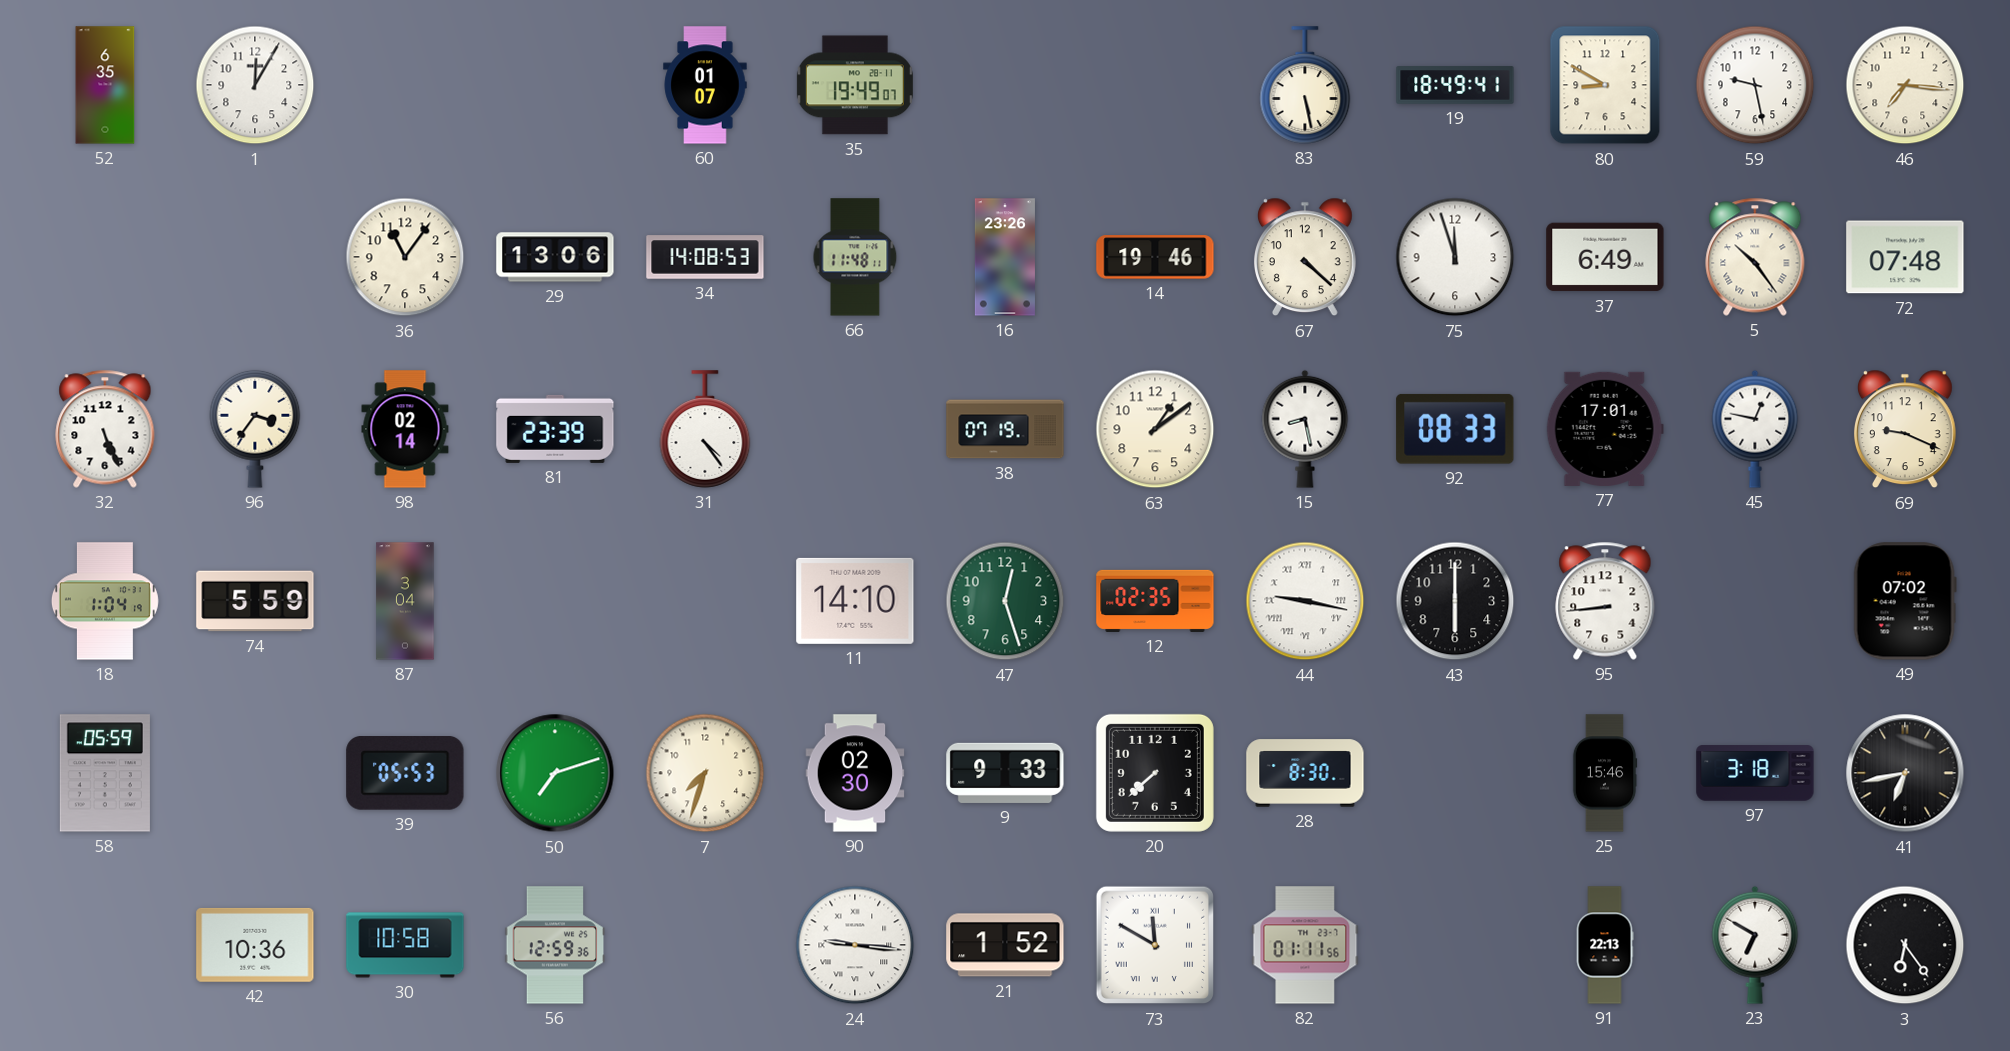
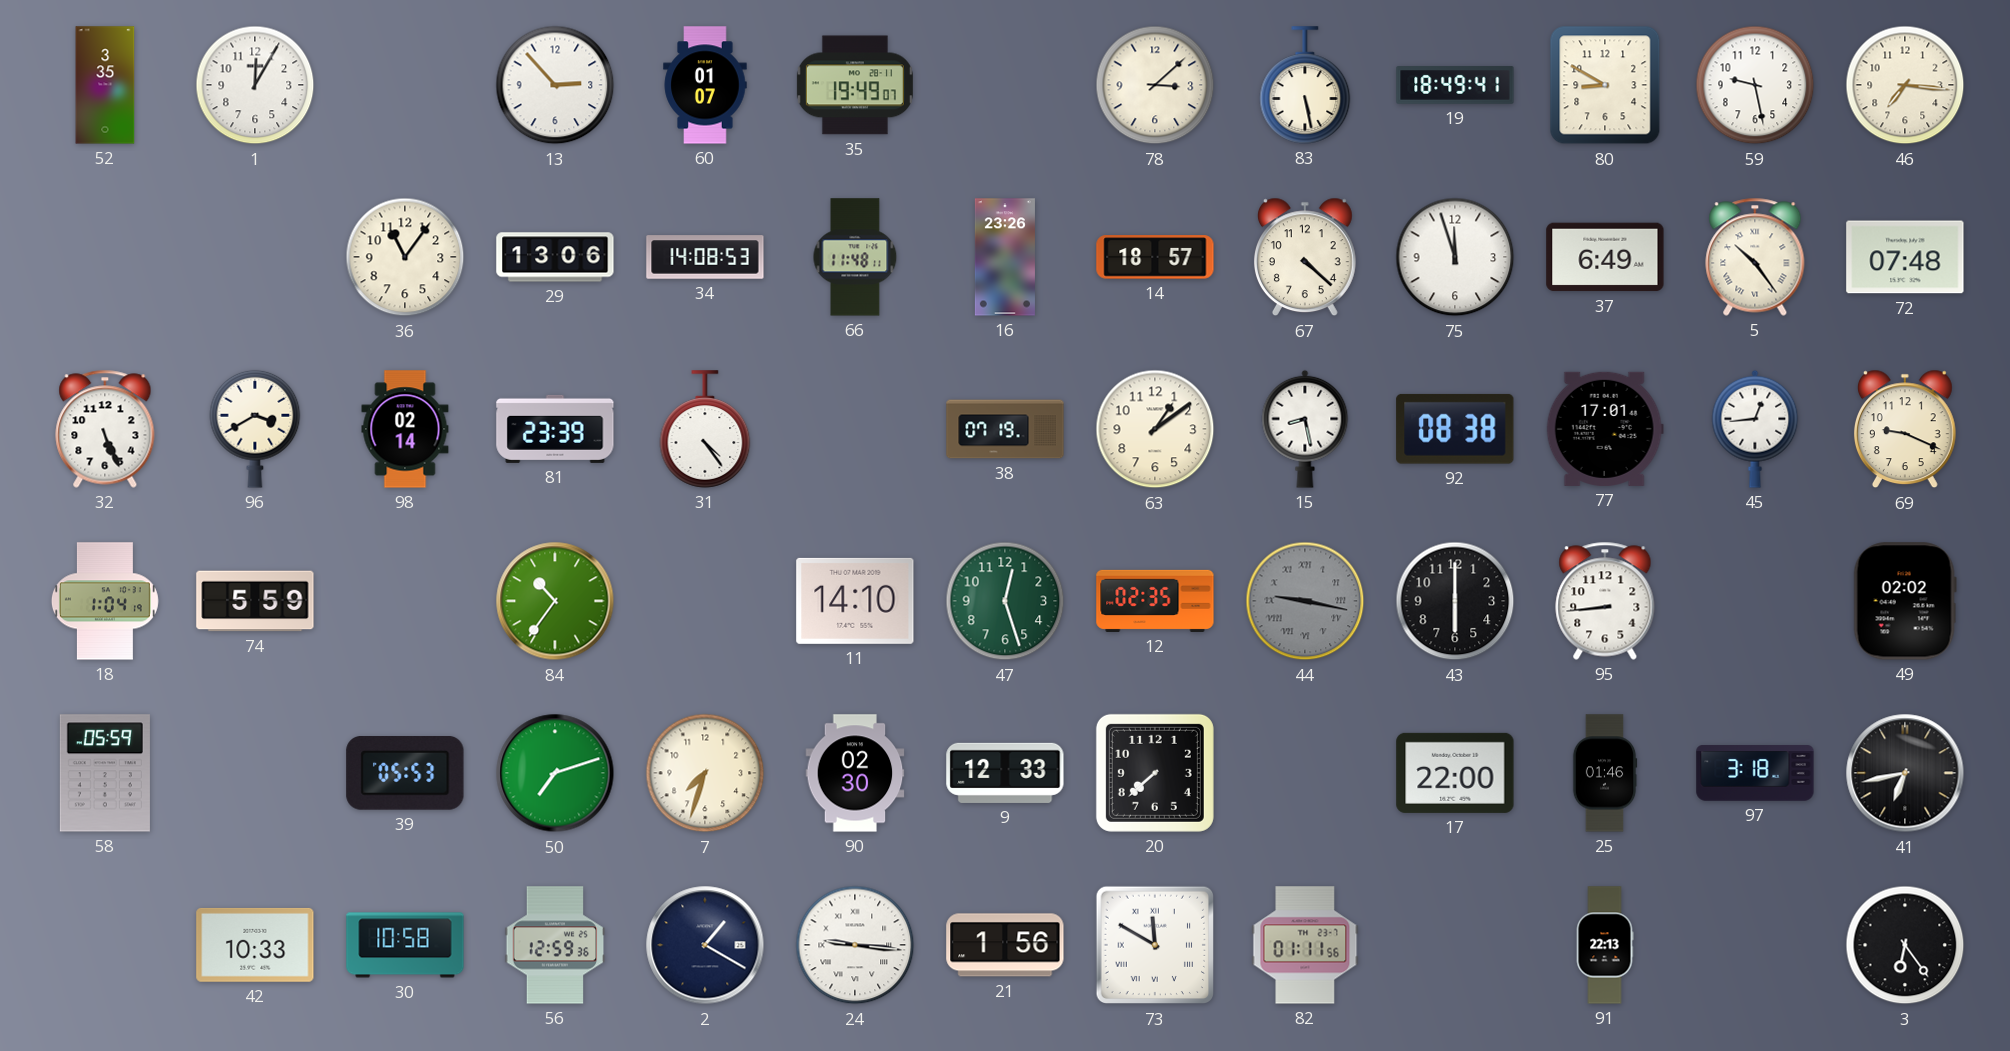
52: 6:35 -> 3:35 (105, 85)
13: none -> 2:53 (555, 85)
78: none -> 3:08 (1155, 85)
14: 19:46 -> 18:57 (1155, 257)
96: 3:36 -> 3:40 (255, 429)
92: 08:33 -> 08:38 (1455, 429)
45: 12:47 -> 12:44 (1755, 429)
87: 3:04 -> none (405, 601)
84: none -> 10:36 (555, 601)
44 dial: white -> grey (1305, 601)
49: 07:02 -> 02:02 (1905, 601)
9: 9:33 -> 12:33 (1005, 773)
28: 8:30 -> none (1305, 773)
17: none -> 22:00 (1455, 773)
25: 15:46 -> 01:46 (1605, 773)
42: 10:36 -> 10:33 (255, 945)
2: none -> 1:20 (705, 945)
21: 1:52 -> 1:56 (1005, 945)
23: 6:50 -> none (1755, 945)
